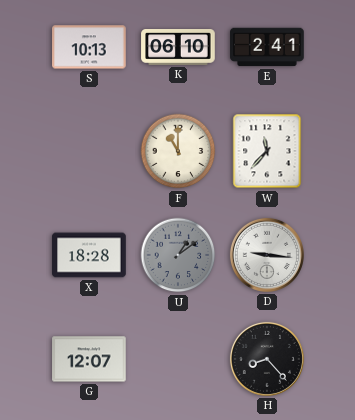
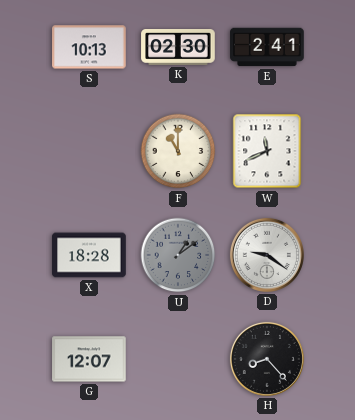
K: 06:10 -> 02:30 (178, 48)
W: 11:37 -> 11:41 (267, 151)
D: 9:16 -> 9:21 (267, 255)
